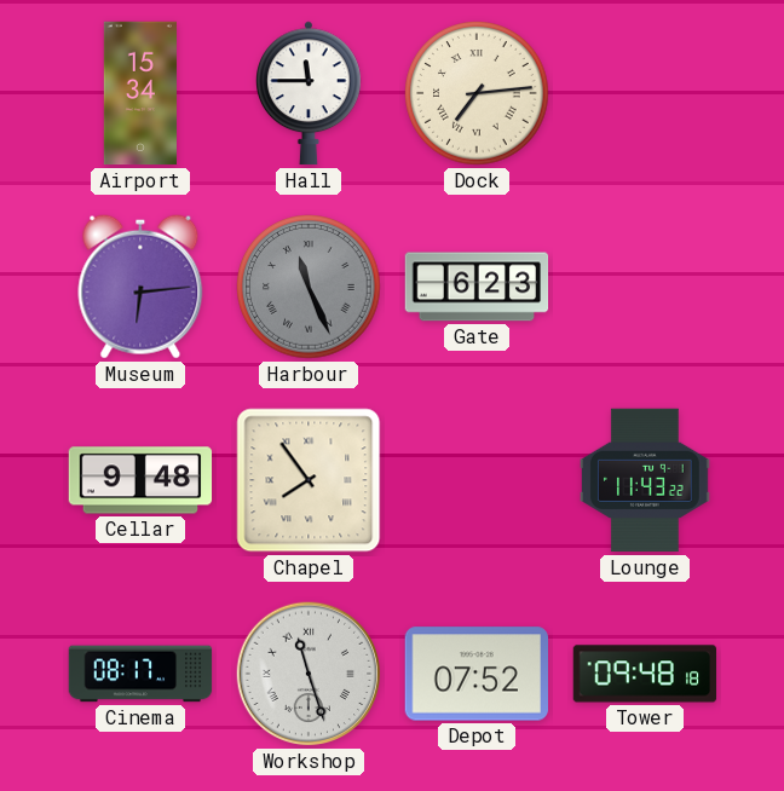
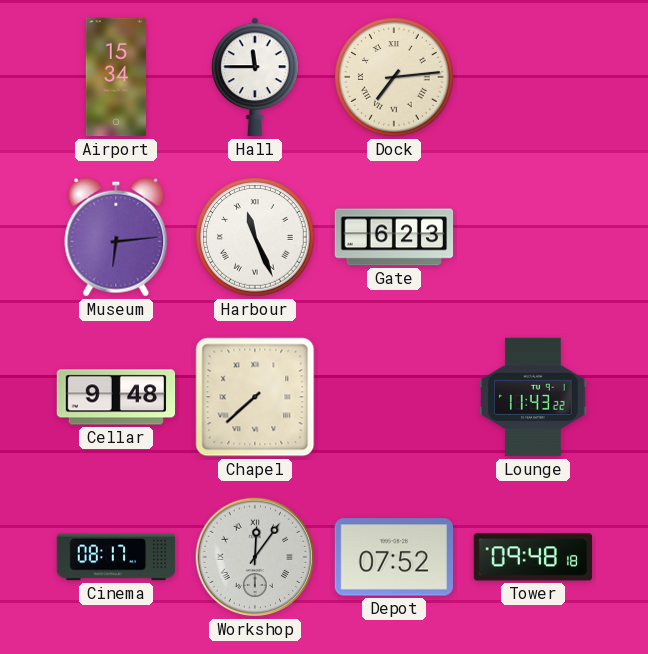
Harbour dial: grey -> white (255, 237)
Chapel: 7:54 -> 7:38 (255, 397)
Workshop: 11:27 -> 12:06 (255, 557)
